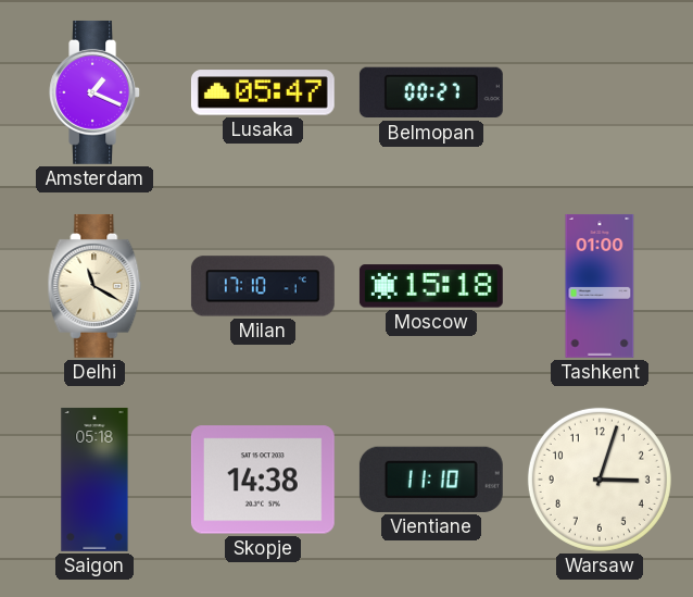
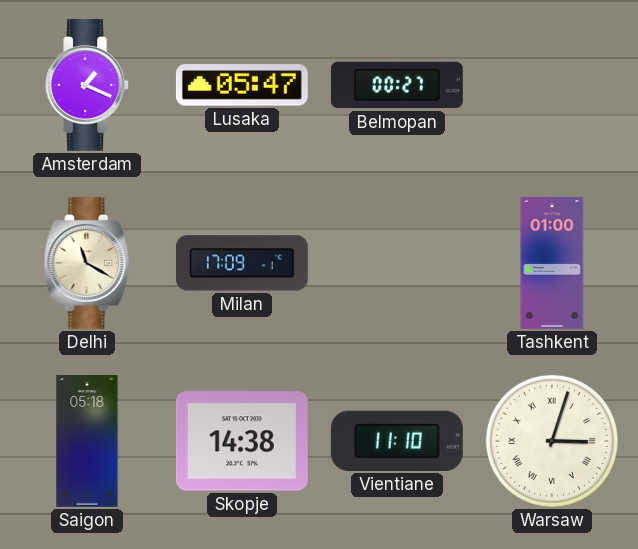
Milan: 17:10 -> 17:09 (242, 263)
Moscow: 15:18 -> none (431, 286)
Warsaw numerals: Arabic -> Roman (552, 441)
